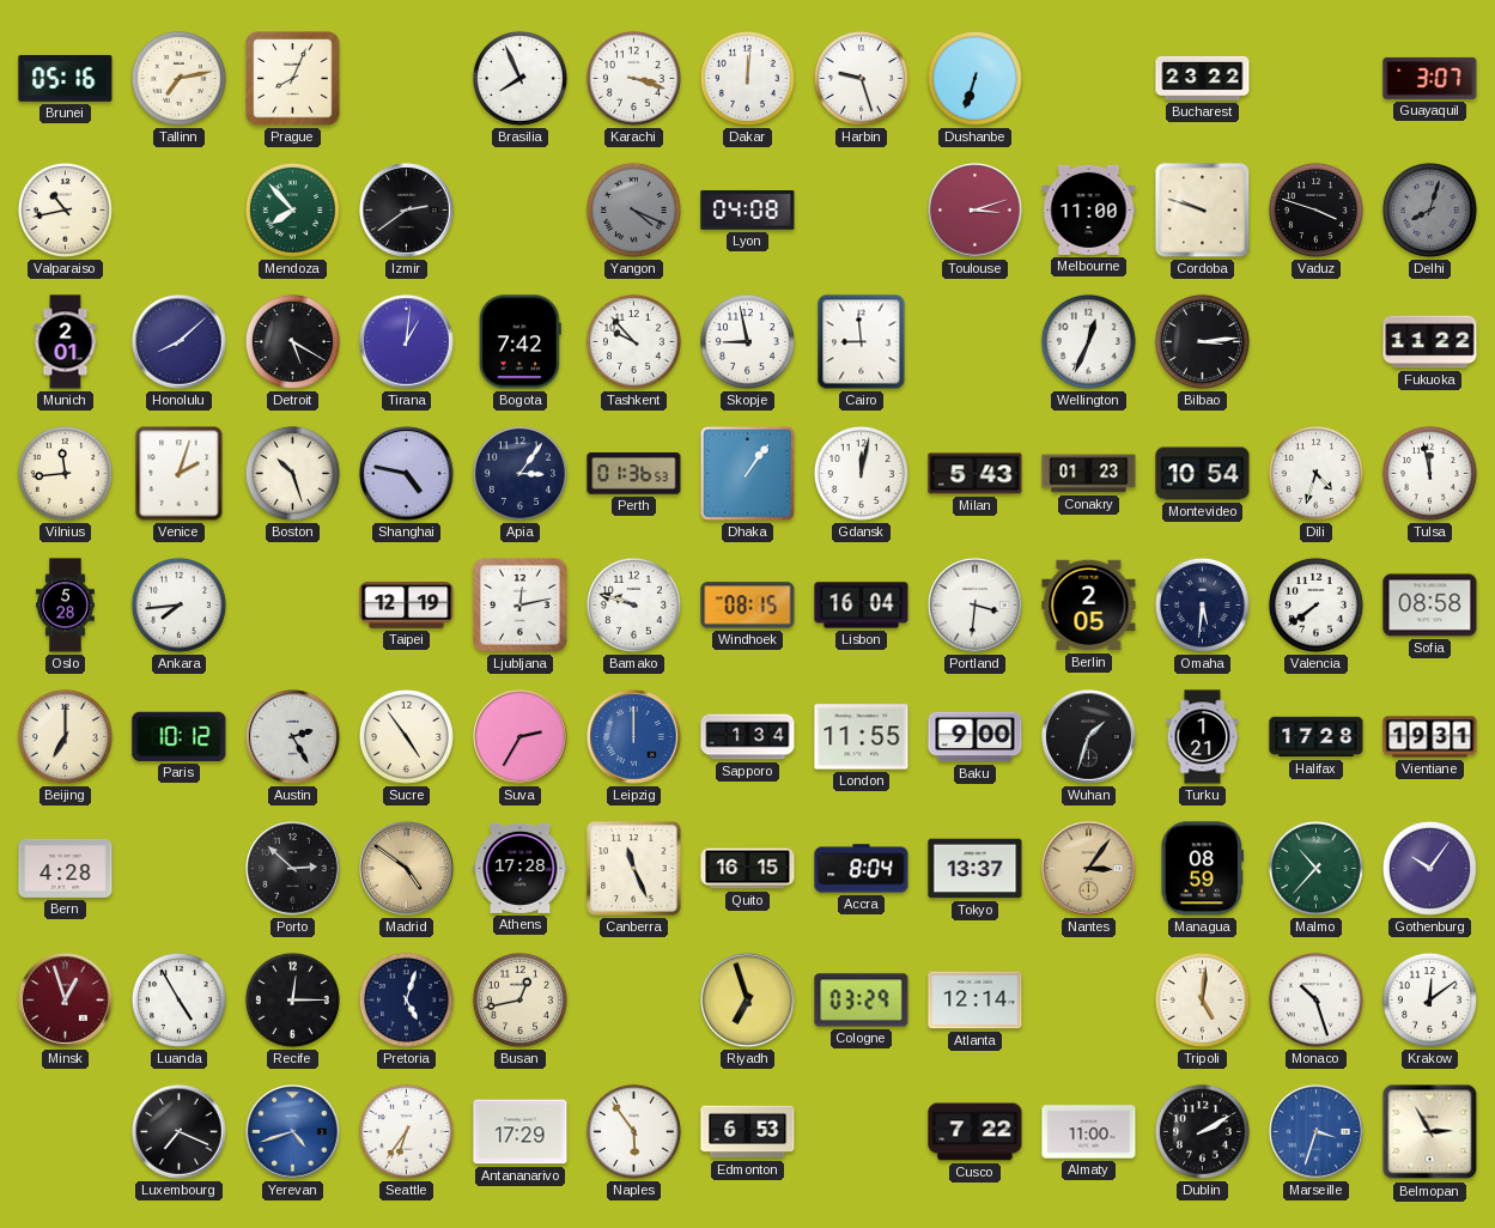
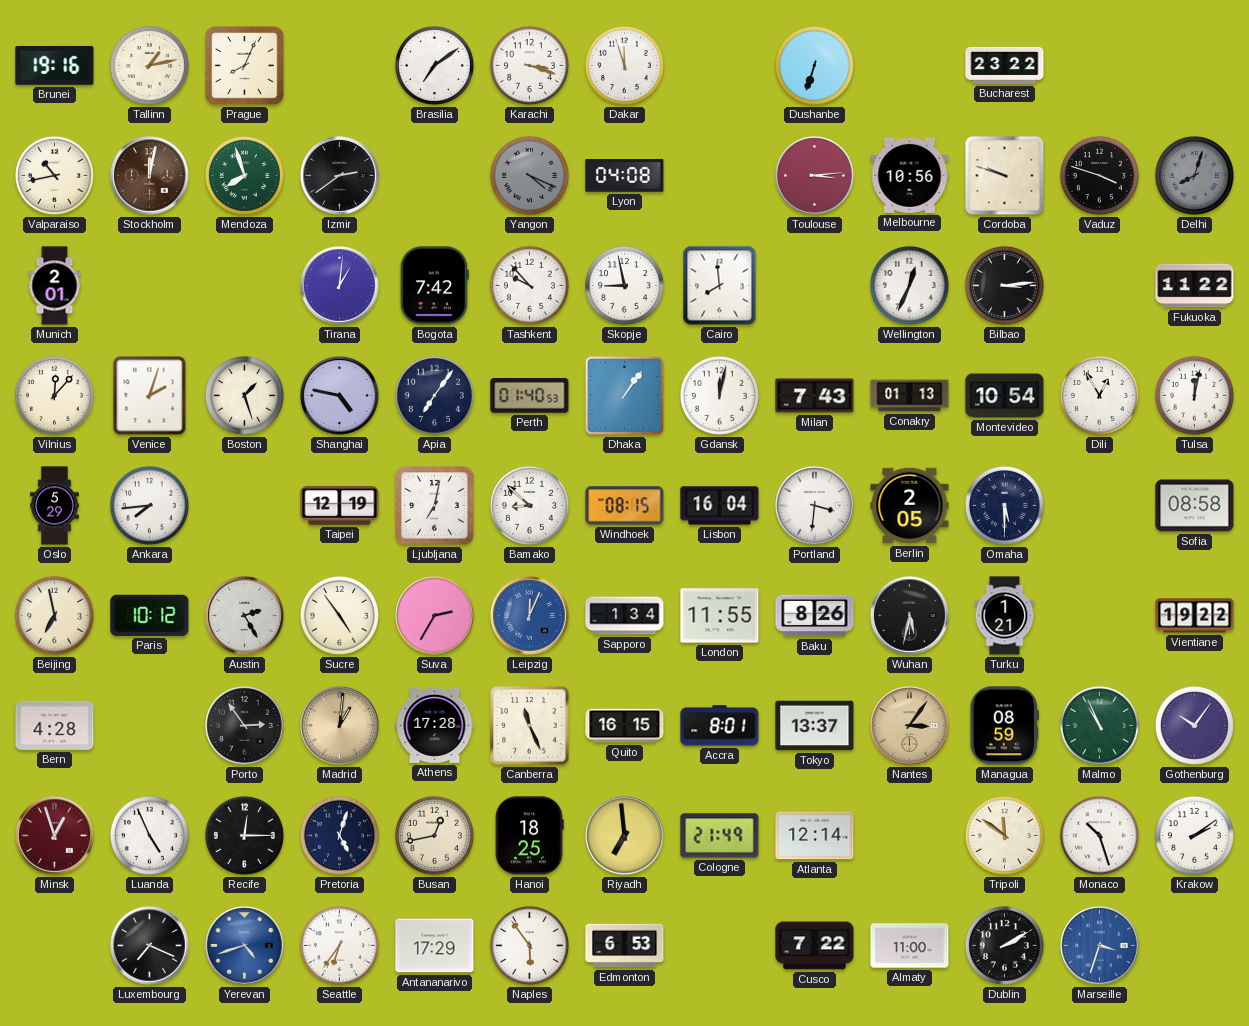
Brunei: 05:16 -> 19:16 (55, 65)
Tallinn: 7:13 -> 1:13 (149, 65)
Brasilia: 7:56 -> 7:09 (434, 65)
Dakar: 12:01 -> 11:57 (624, 65)
Harbin: 9:27 -> none (861, 78)
Guayaquil: 3:07 -> none (1430, 78)
Stockholm: none -> 12:02 (150, 176)
Mendoza: 7:53 -> 7:57 (244, 175)
Toulouse: 3:12 -> 3:14 (815, 176)
Melbourne: 11:00 -> 10:56 (910, 175)
Honolulu: 8:08 -> none (180, 342)
Detroit: 5:20 -> none (292, 341)
Cairo: 8:59 -> 7:59 (720, 286)
Vilnius: 11:44 -> 12:07 (54, 395)
Boston: 10:27 -> 1:27 (244, 395)
Apia: 3:06 -> 7:06 (434, 395)
Perth: 01:36 -> 01:40 (530, 396)
Milan: 5:43 -> 7:43 (815, 396)
Conakry: 01:23 -> 01:13 (910, 396)
Dili: 4:33 -> 12:55 (1099, 395)
Tulsa: 11:58 -> 12:02 (1194, 395)
Oslo: 5:28 -> 5:29 (55, 506)
Ljubljana: 12:13 -> 7:02 (435, 506)
Bamako: 9:48 -> 8:52 (529, 505)
Omaha: 5:31 -> 5:30 (1004, 505)
Valencia: 7:39 -> none (1315, 604)
Beijing: 7:00 -> 6:58 (54, 615)
Leipzig: 12:00 -> 12:04 (530, 616)
Baku: 9:00 -> 8:26 (815, 616)
Wuhan: 1:33 -> 5:32 (910, 616)
Halifax: 17:28 -> none (1317, 737)
Vientiane: 19:31 -> 19:22 (1195, 616)
Porto: 2:52 -> 2:54 (245, 726)
Madrid: 4:51 -> 1:01 (340, 726)
Accra: 8:04 -> 8:01 (720, 726)
Malmo: 10:37 -> 10:56 (1099, 725)
Luanda: 4:55 -> 4:56 (149, 835)
Hanoi: none -> 18:25 (529, 836)
Riyadh: 6:57 -> 6:59 (625, 836)
Cologne: 03:29 -> 21:49 (720, 836)
Tripoli: 5:01 -> 11:51 (1004, 835)
Krakow: 12:09 -> 2:09 (1194, 835)
Belmopan: 2:55 -> none (1430, 1132)
